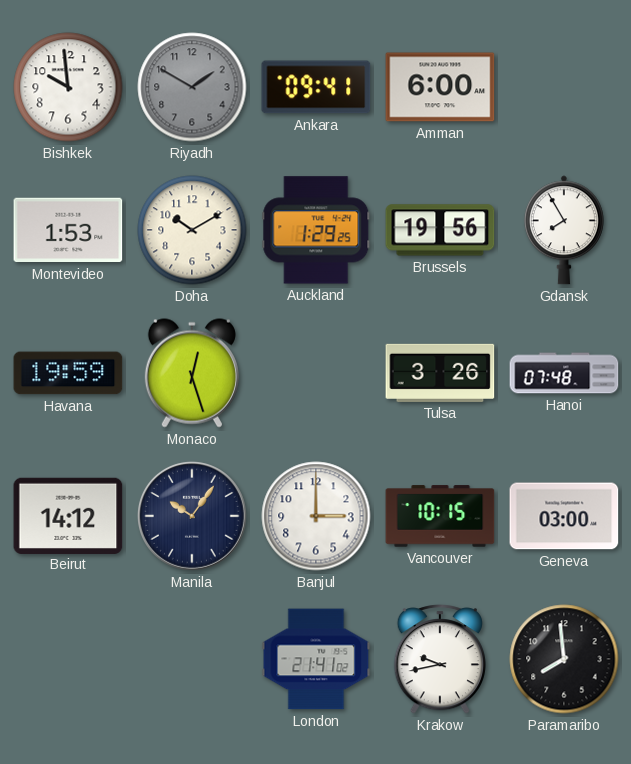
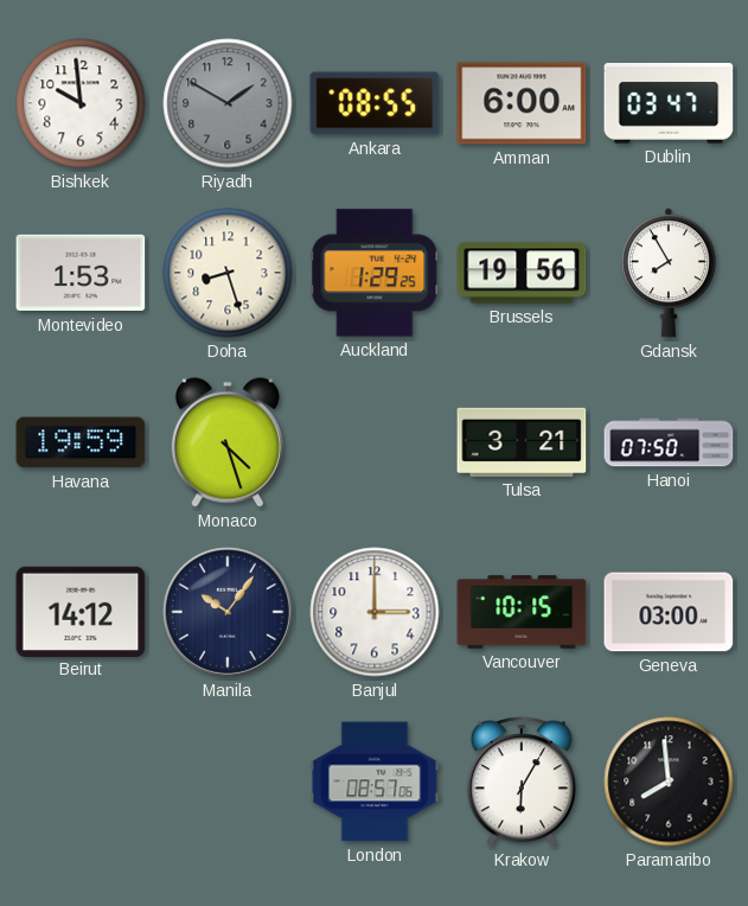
Ankara: 09:41 -> 08:55 (375, 103)
Dublin: none -> 03:47 (669, 103)
Doha: 10:10 -> 8:27 (228, 273)
Monaco: 12:27 -> 4:27 (228, 442)
Tulsa: 3:26 -> 3:21 (522, 442)
Hanoi: 07:48 -> 07:50 (669, 442)
London: 21:41 -> 08:57 (375, 781)
Krakow: 9:43 -> 6:05 (522, 781)
